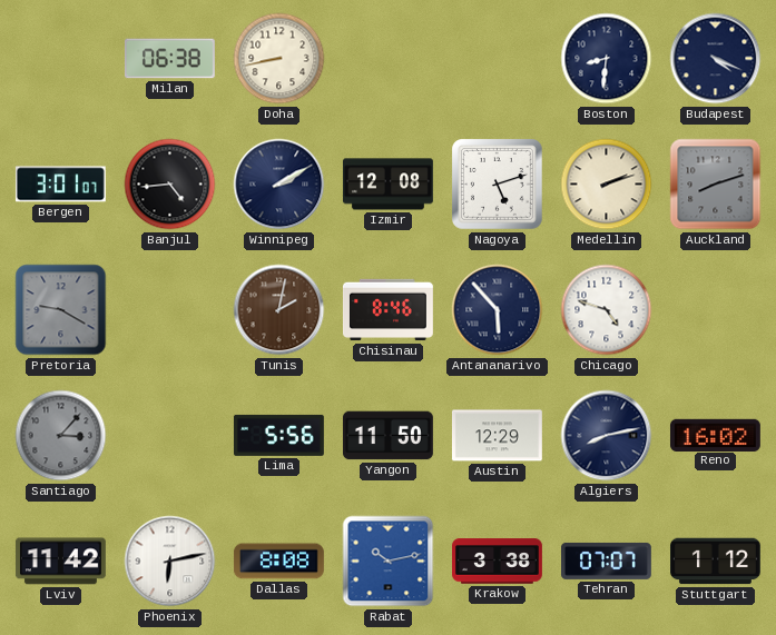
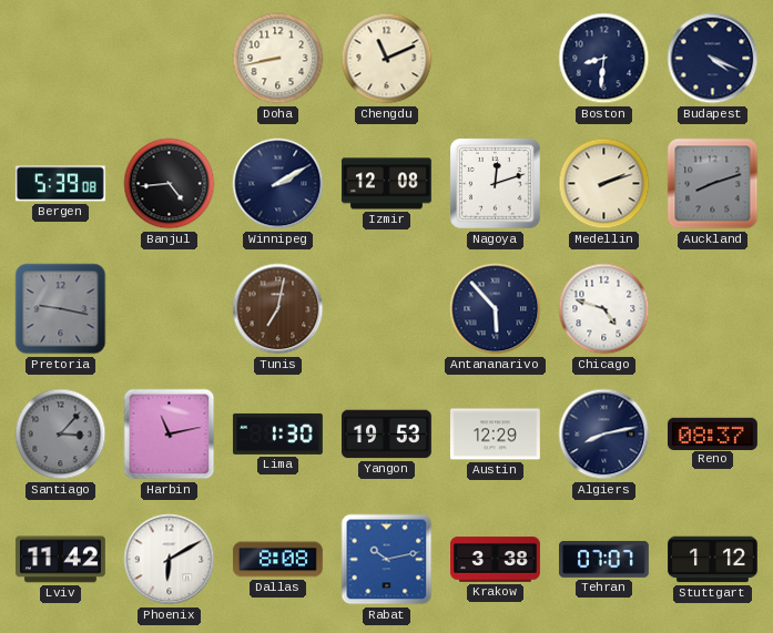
Milan: 06:38 -> none (169, 59)
Chengdu: none -> 11:11 (387, 59)
Bergen: 3:01 -> 5:39 (60, 184)
Nagoya: 5:12 -> 12:12 (496, 184)
Pretoria: 9:20 -> 9:17 (61, 309)
Tunis: 2:02 -> 7:02 (278, 309)
Chisinau: 8:46 -> none (387, 310)
Harbin: none -> 11:13 (170, 435)
Lima: 5:56 -> 1:30 (277, 433)
Yangon: 11:50 -> 19:53 (386, 435)
Reno: 16:02 -> 08:37 (712, 433)
Phoenix: 6:13 -> 6:10 (170, 560)
